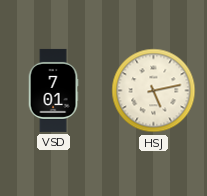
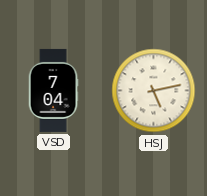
VSD: 7:01 -> 7:04 (53, 90)
